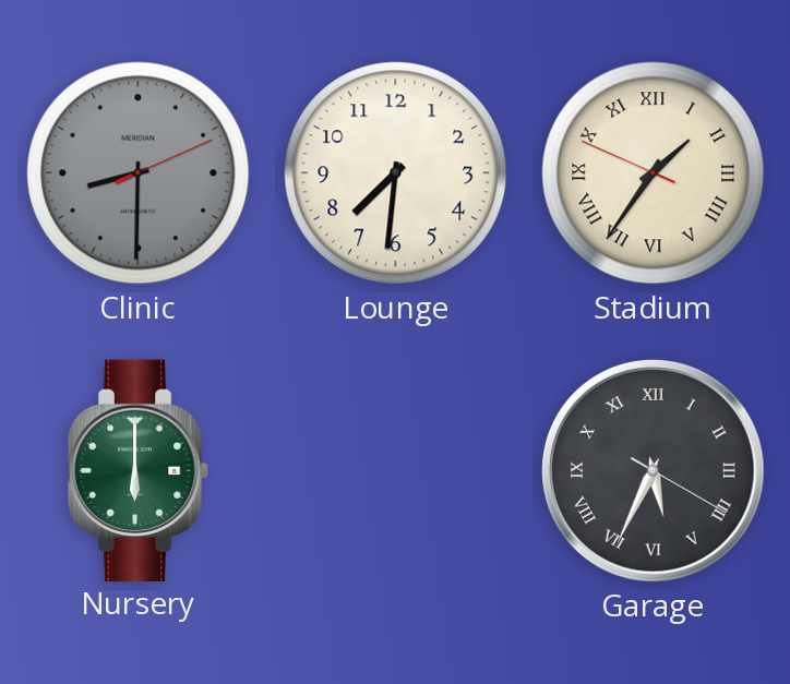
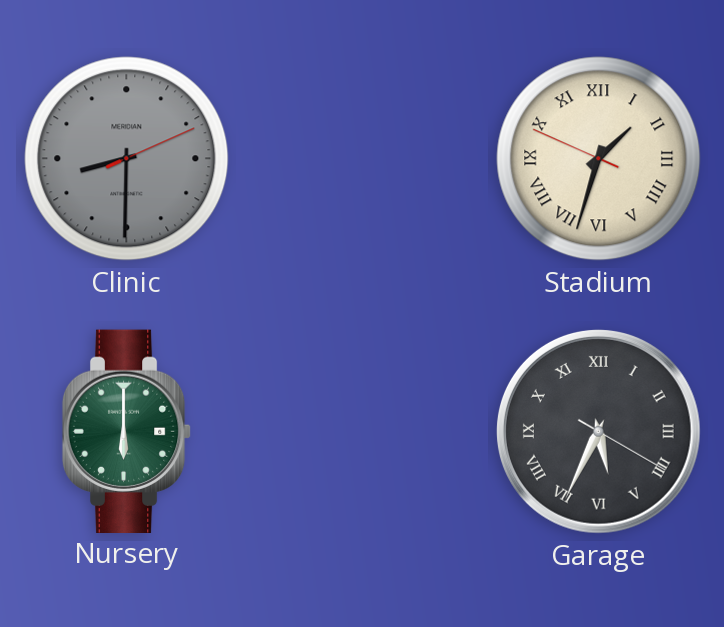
Lounge: 7:31 -> none (396, 173)
Stadium: 1:35 -> 1:32 (599, 159)
